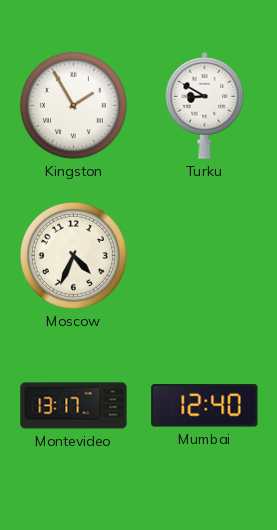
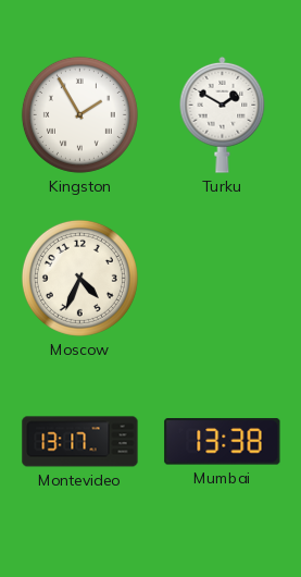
Turku: 8:50 -> 1:50 (223, 114)
Mumbai: 12:40 -> 13:38 (223, 442)
